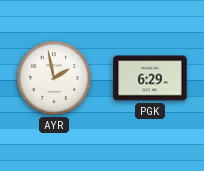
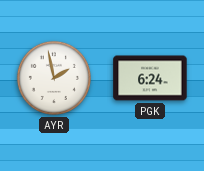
PGK: 6:29 -> 6:24 (150, 78)
